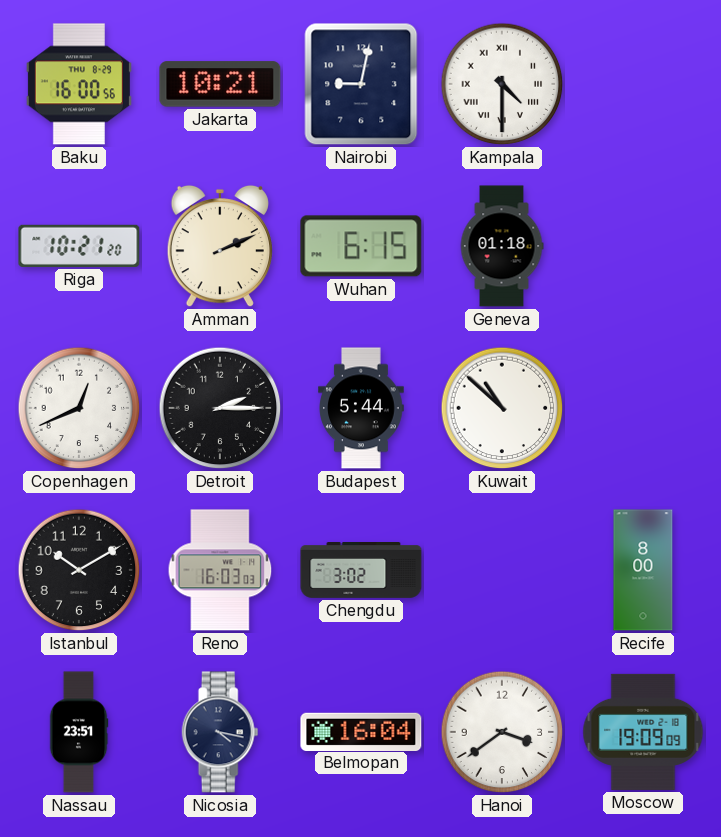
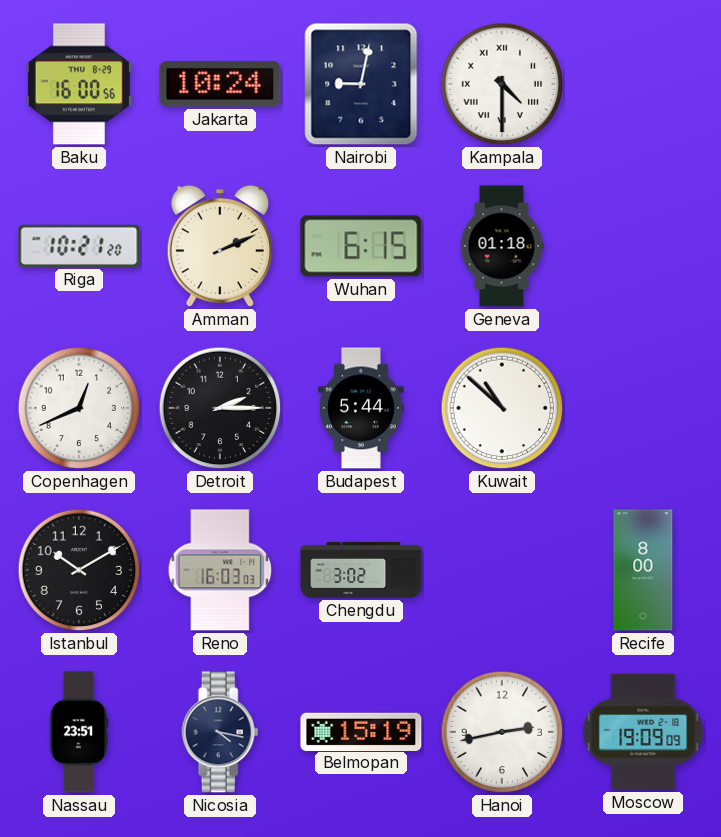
Jakarta: 10:21 -> 10:24 (220, 84)
Belmopan: 16:04 -> 15:19 (361, 731)
Hanoi: 3:39 -> 2:43 (502, 732)
